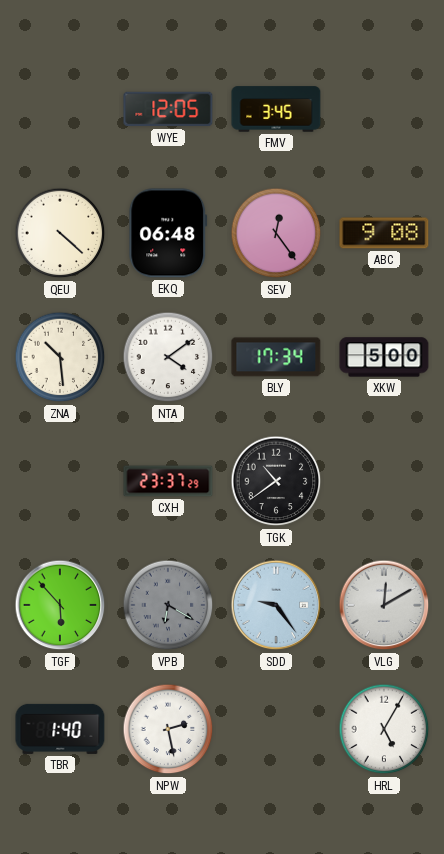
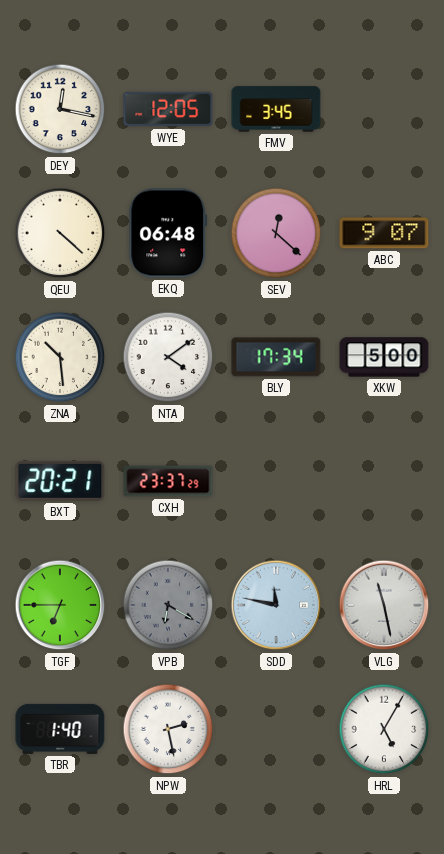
DEY: none -> 12:17 (60, 109)
SEV: 12:24 -> 12:22 (276, 233)
ABC: 9:08 -> 9:07 (384, 233)
BXT: none -> 20:21 (60, 481)
TGK: 10:39 -> none (276, 481)
TGF: 5:53 -> 6:45 (60, 605)
SDD: 9:24 -> 11:47 (276, 605)
VLG: 12:10 -> 11:28 (384, 605)
